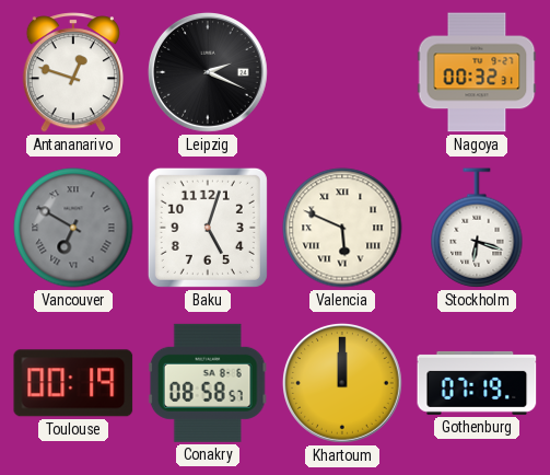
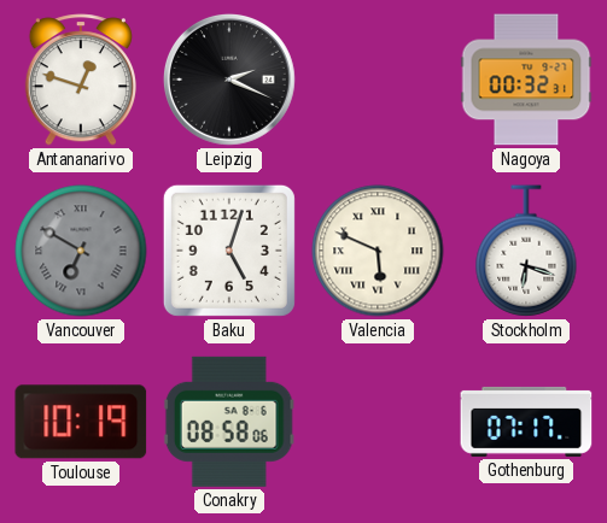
Toulouse: 00:19 -> 10:19 (81, 422)
Conakry: 08:58:57 -> 08:58:06 (229, 422)
Khartoum: 12:00 -> none (342, 383)
Gothenburg: 07:19 -> 07:17 (526, 422)
